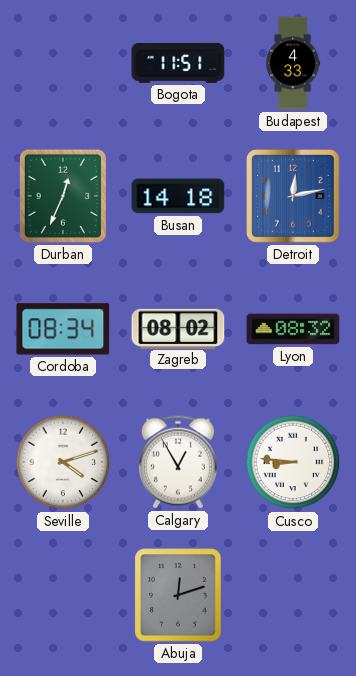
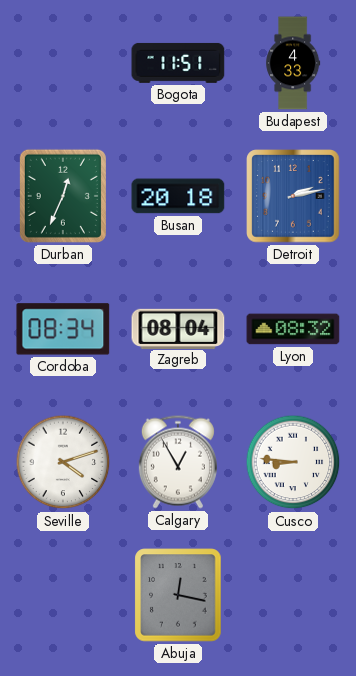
Busan: 14:18 -> 20:18 (178, 196)
Detroit: 12:13 -> 2:13 (293, 196)
Zagreb: 08:02 -> 08:04 (178, 328)
Abuja: 12:12 -> 12:17 (178, 595)
